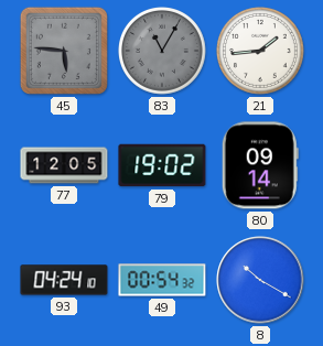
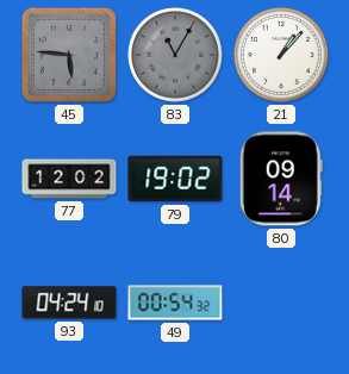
21: 1:44 -> 1:07 (282, 56)
77: 12:05 -> 12:02 (69, 179)
8: 10:20 -> none (260, 280)
